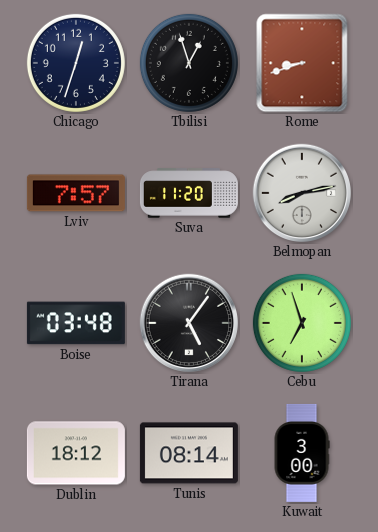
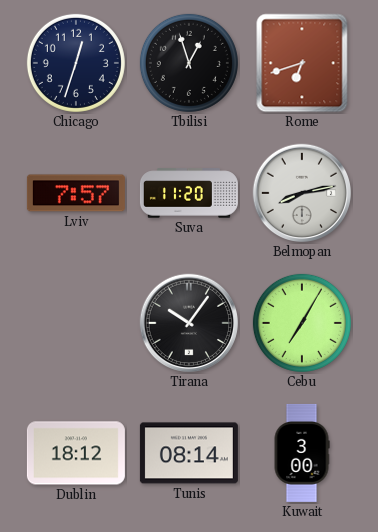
Rome: 8:42 -> 6:42 (302, 63)
Boise: 03:48 -> none (76, 323)
Tirana: 5:06 -> 10:06 (189, 323)
Cebu: 6:57 -> 7:05 (302, 323)
